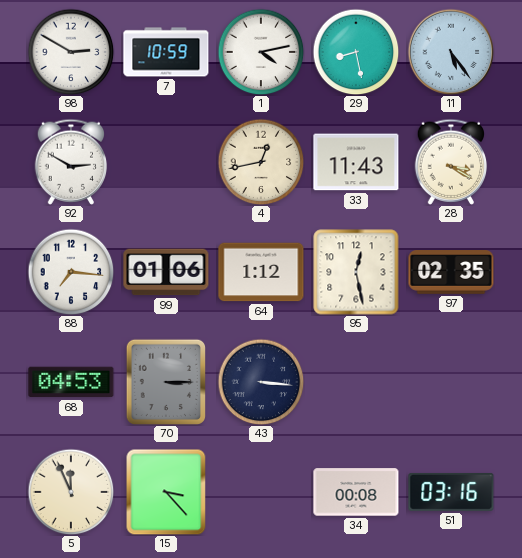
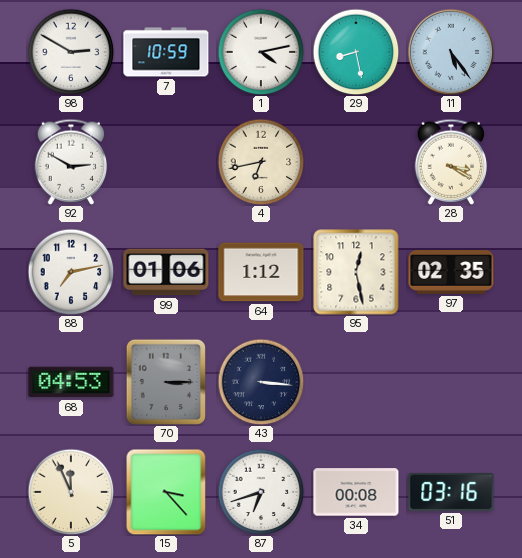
4: 12:43 -> 6:43 (261, 162)
33: 11:43 -> none (356, 162)
88: 7:16 -> 7:13 (71, 272)
87: none -> 6:42 (261, 492)
